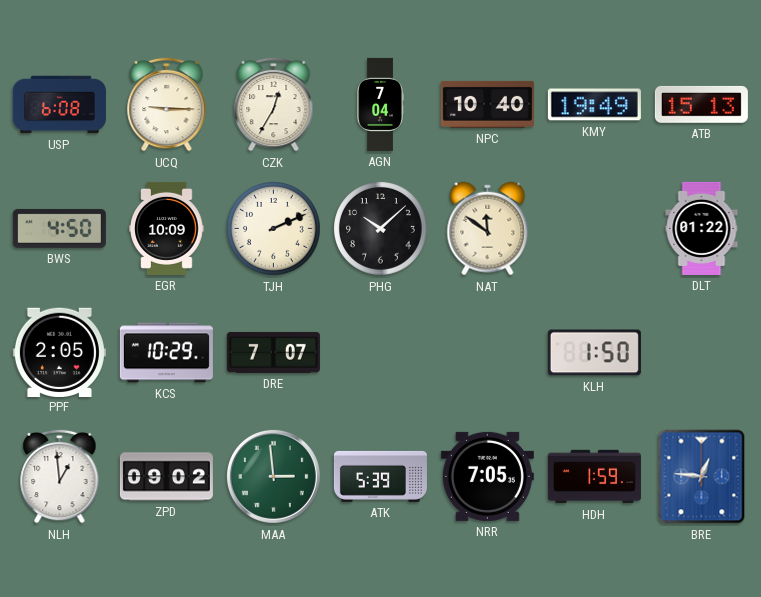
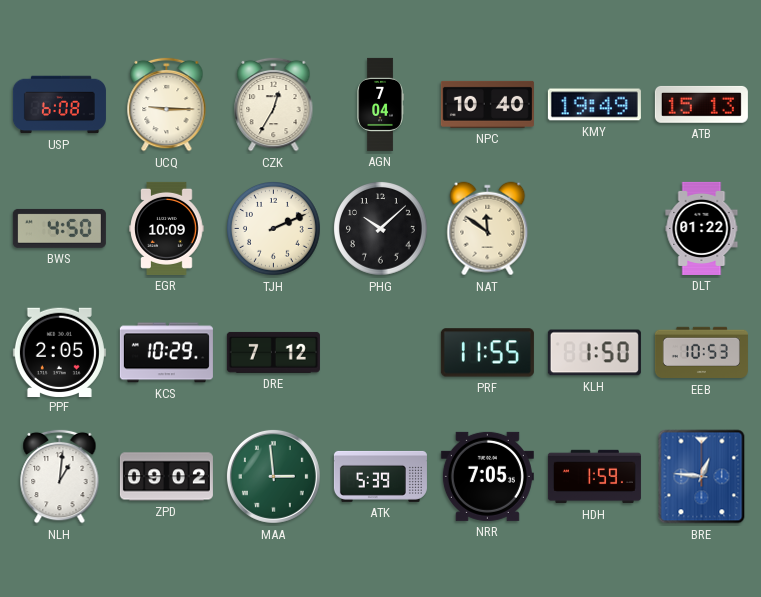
DRE: 7:07 -> 7:12 (273, 352)
PRF: none -> 11:55 (487, 353)
EEB: none -> 10:53 (701, 353)
NLH: 12:59 -> 1:01 (60, 476)
